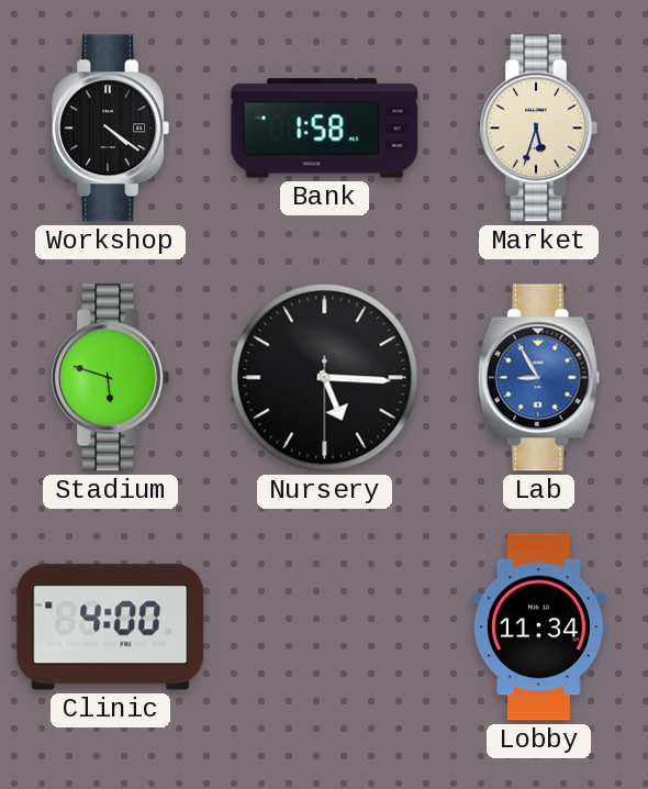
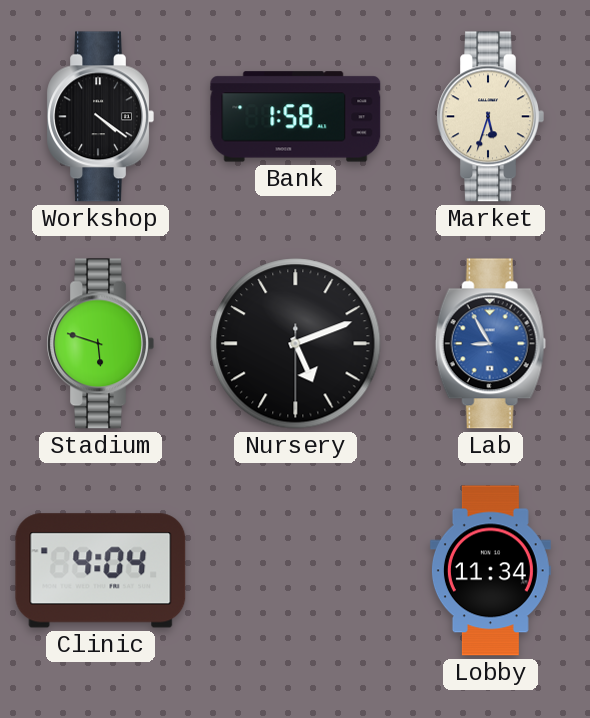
Nursery: 5:15 -> 5:11 (296, 344)
Clinic: 4:00 -> 4:04 (101, 571)
